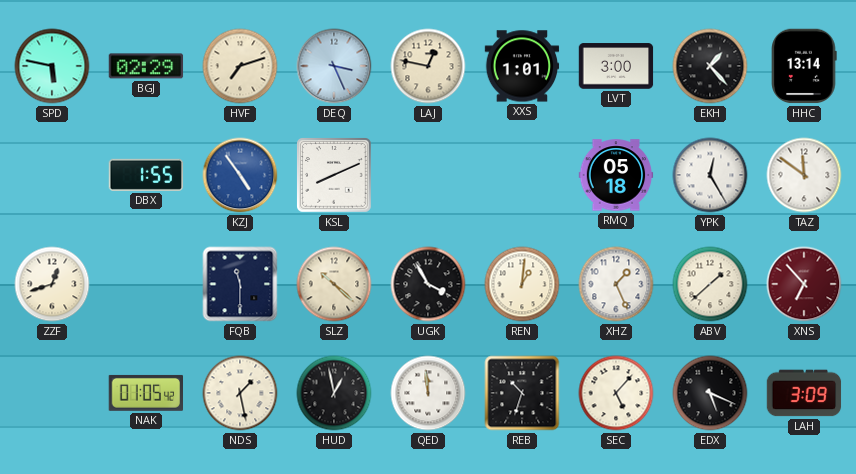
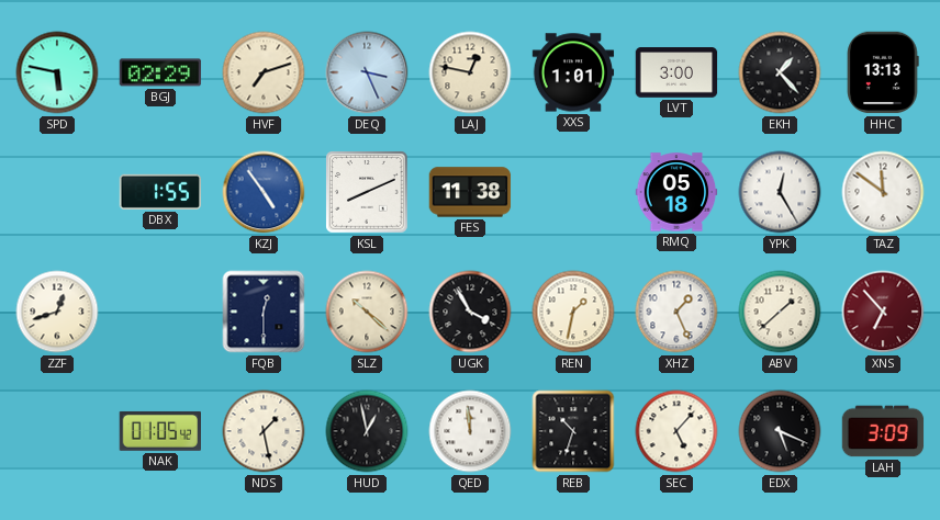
HHC: 13:14 -> 13:13 (883, 72)
FES: none -> 11:38 (470, 192)
FQB: 11:30 -> 12:30 (264, 312)
REN: 1:01 -> 1:32 (573, 312)
